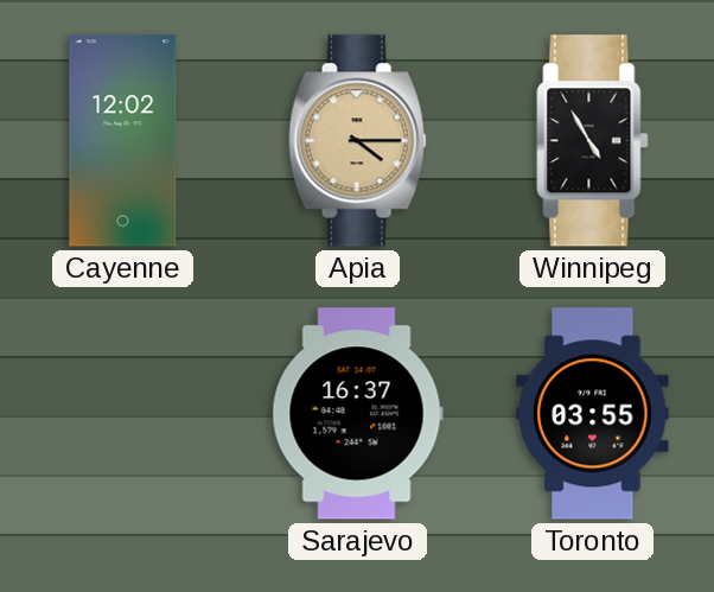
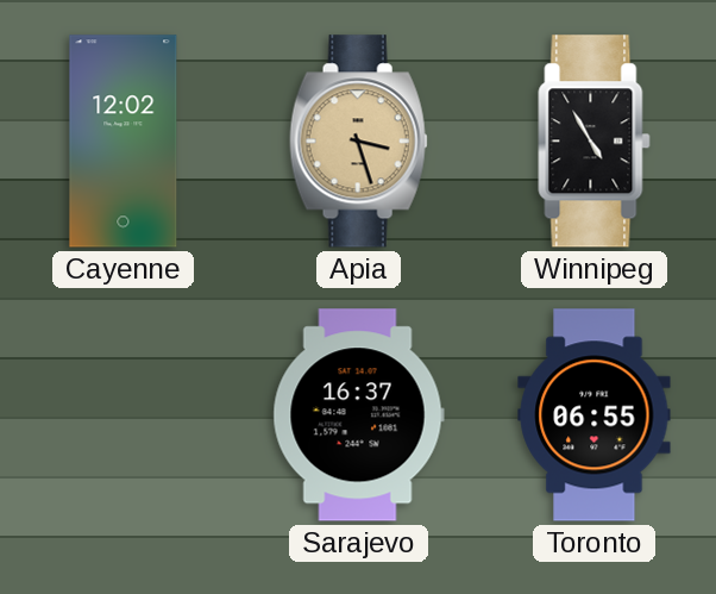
Apia: 4:15 -> 3:27 (358, 142)
Toronto: 03:55 -> 06:55 (595, 415)
